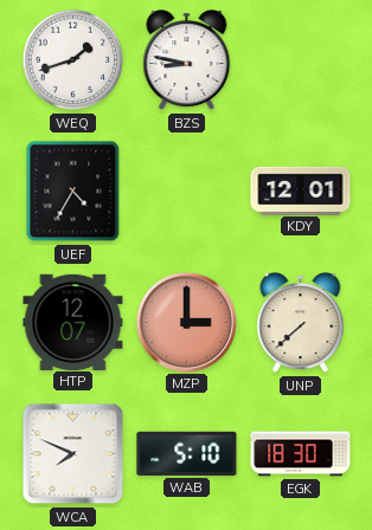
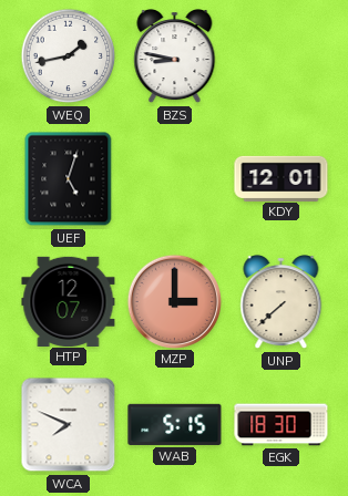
WEQ: 1:42 -> 1:43 (69, 56)
UEF: 4:35 -> 5:03 (69, 179)
WAB: 5:10 -> 5:15 (175, 424)
